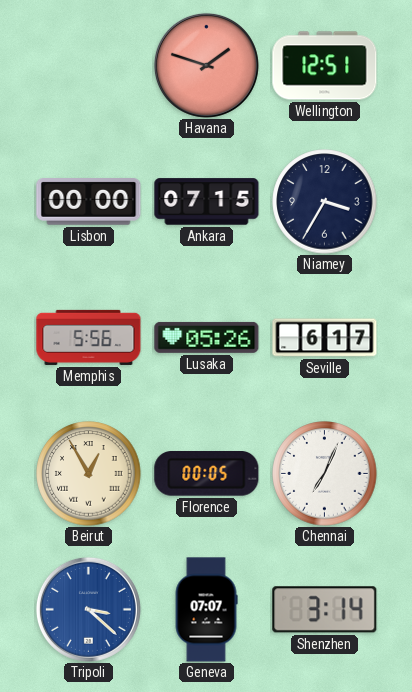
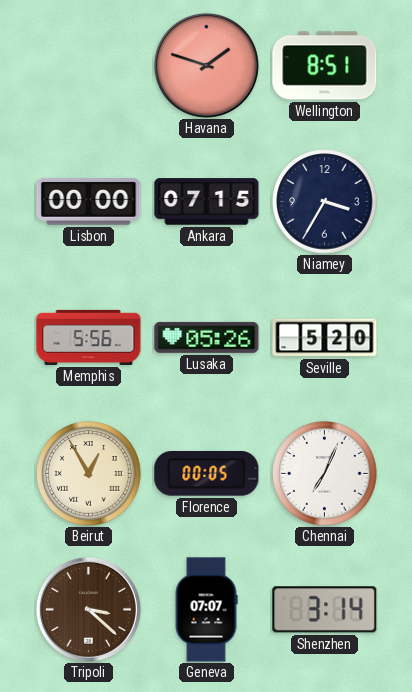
Wellington: 12:51 -> 8:51 (325, 66)
Seville: 6:17 -> 5:20 (325, 338)
Tripoli dial: blue -> brown (88, 609)
